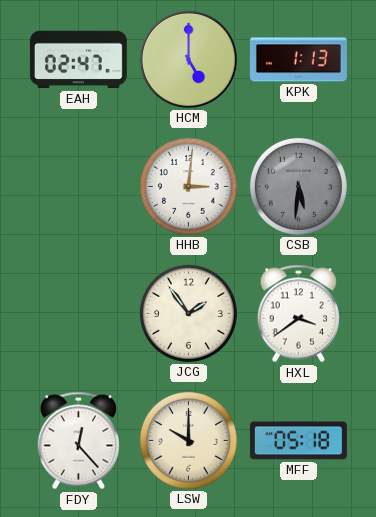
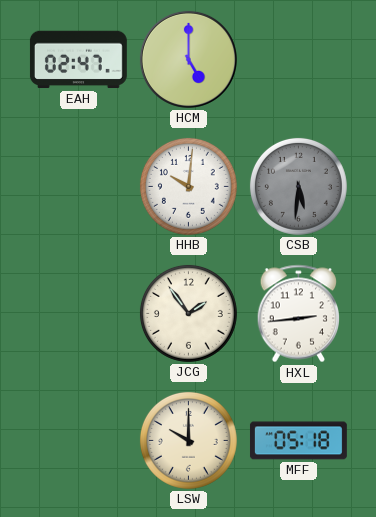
KPK: 1:13 -> none (298, 60)
HHB: 3:01 -> 10:01 (188, 186)
HXL: 3:39 -> 2:44 (298, 314)
FDY: 12:23 -> none (78, 441)
